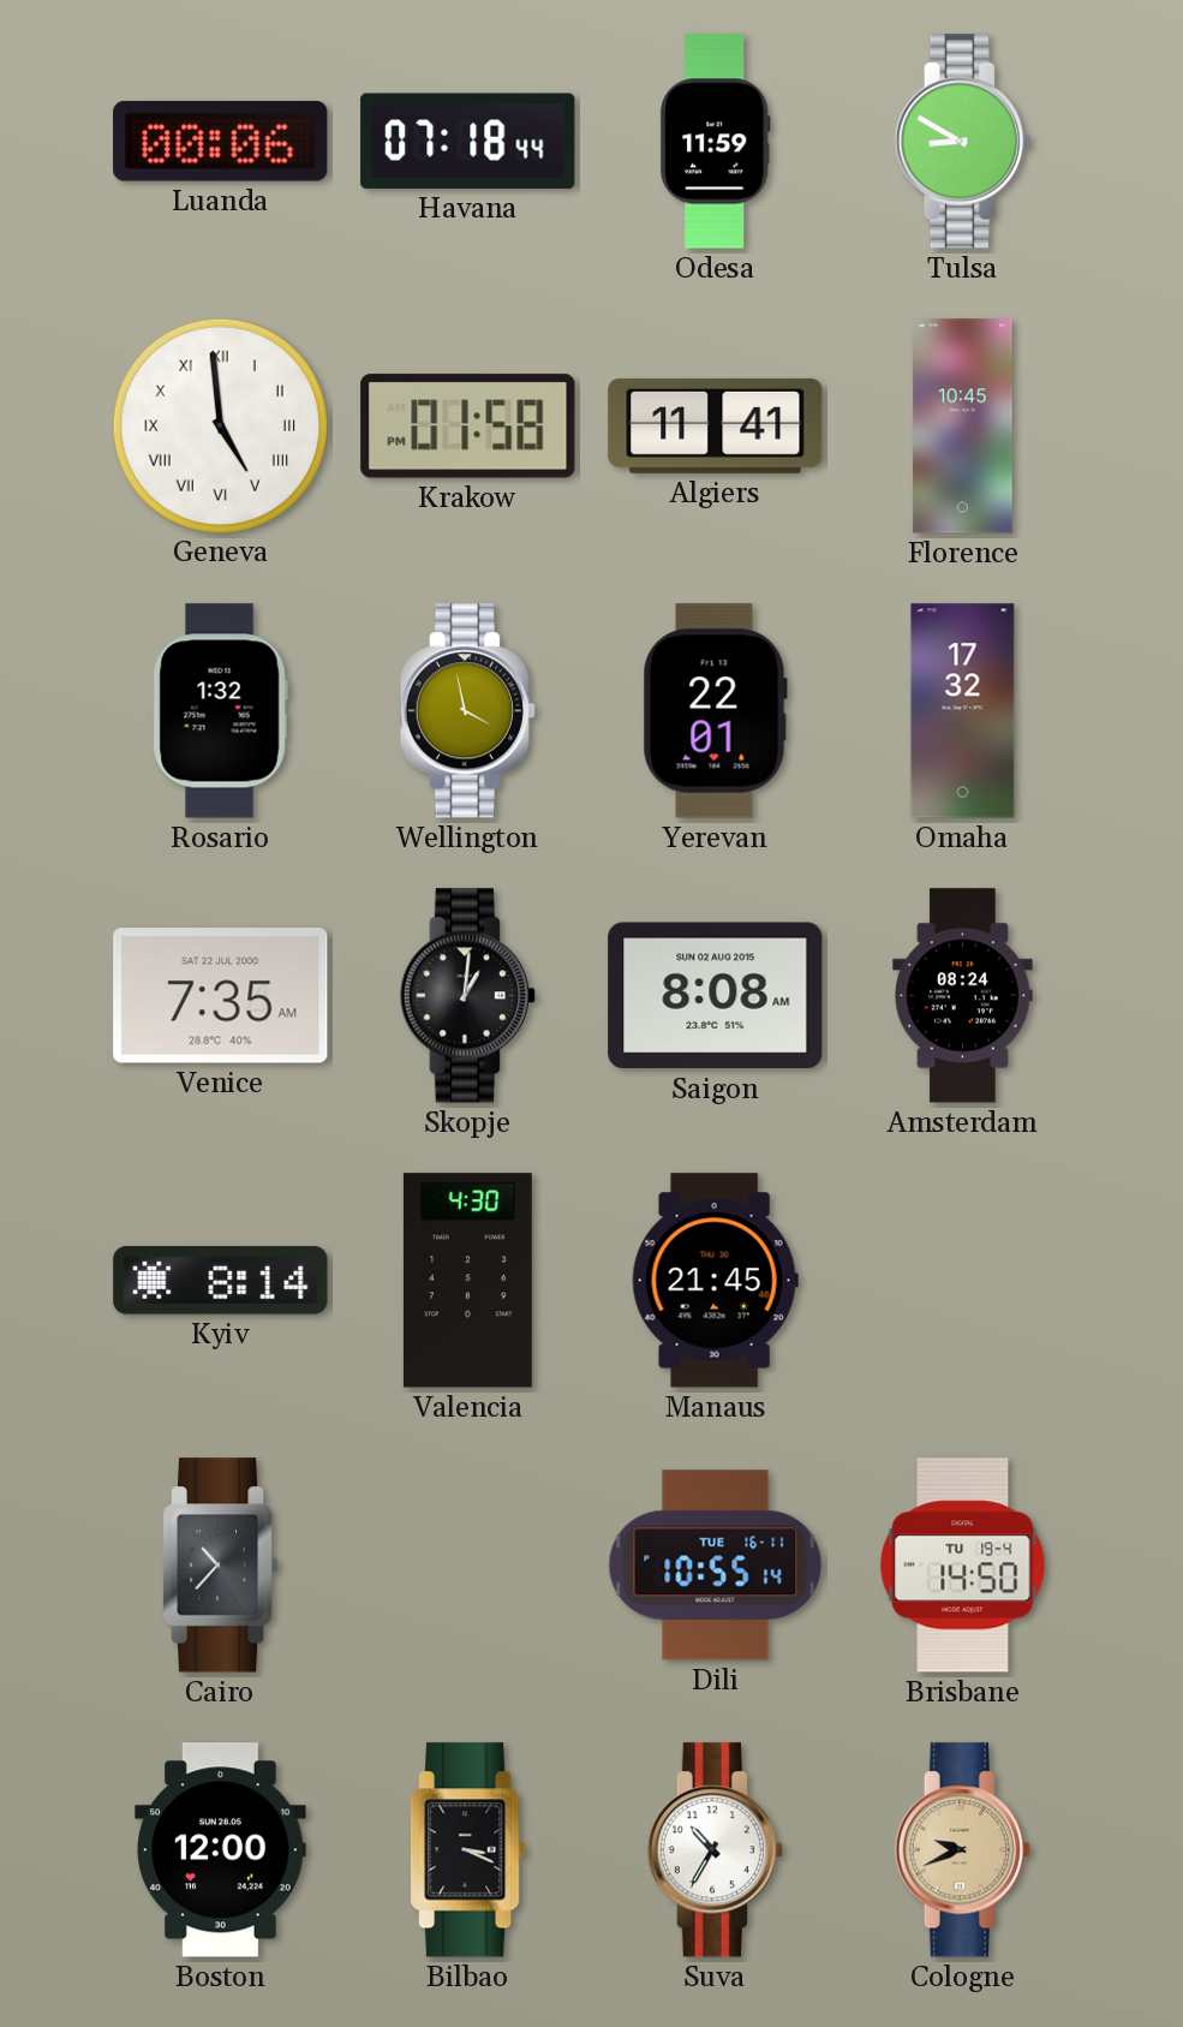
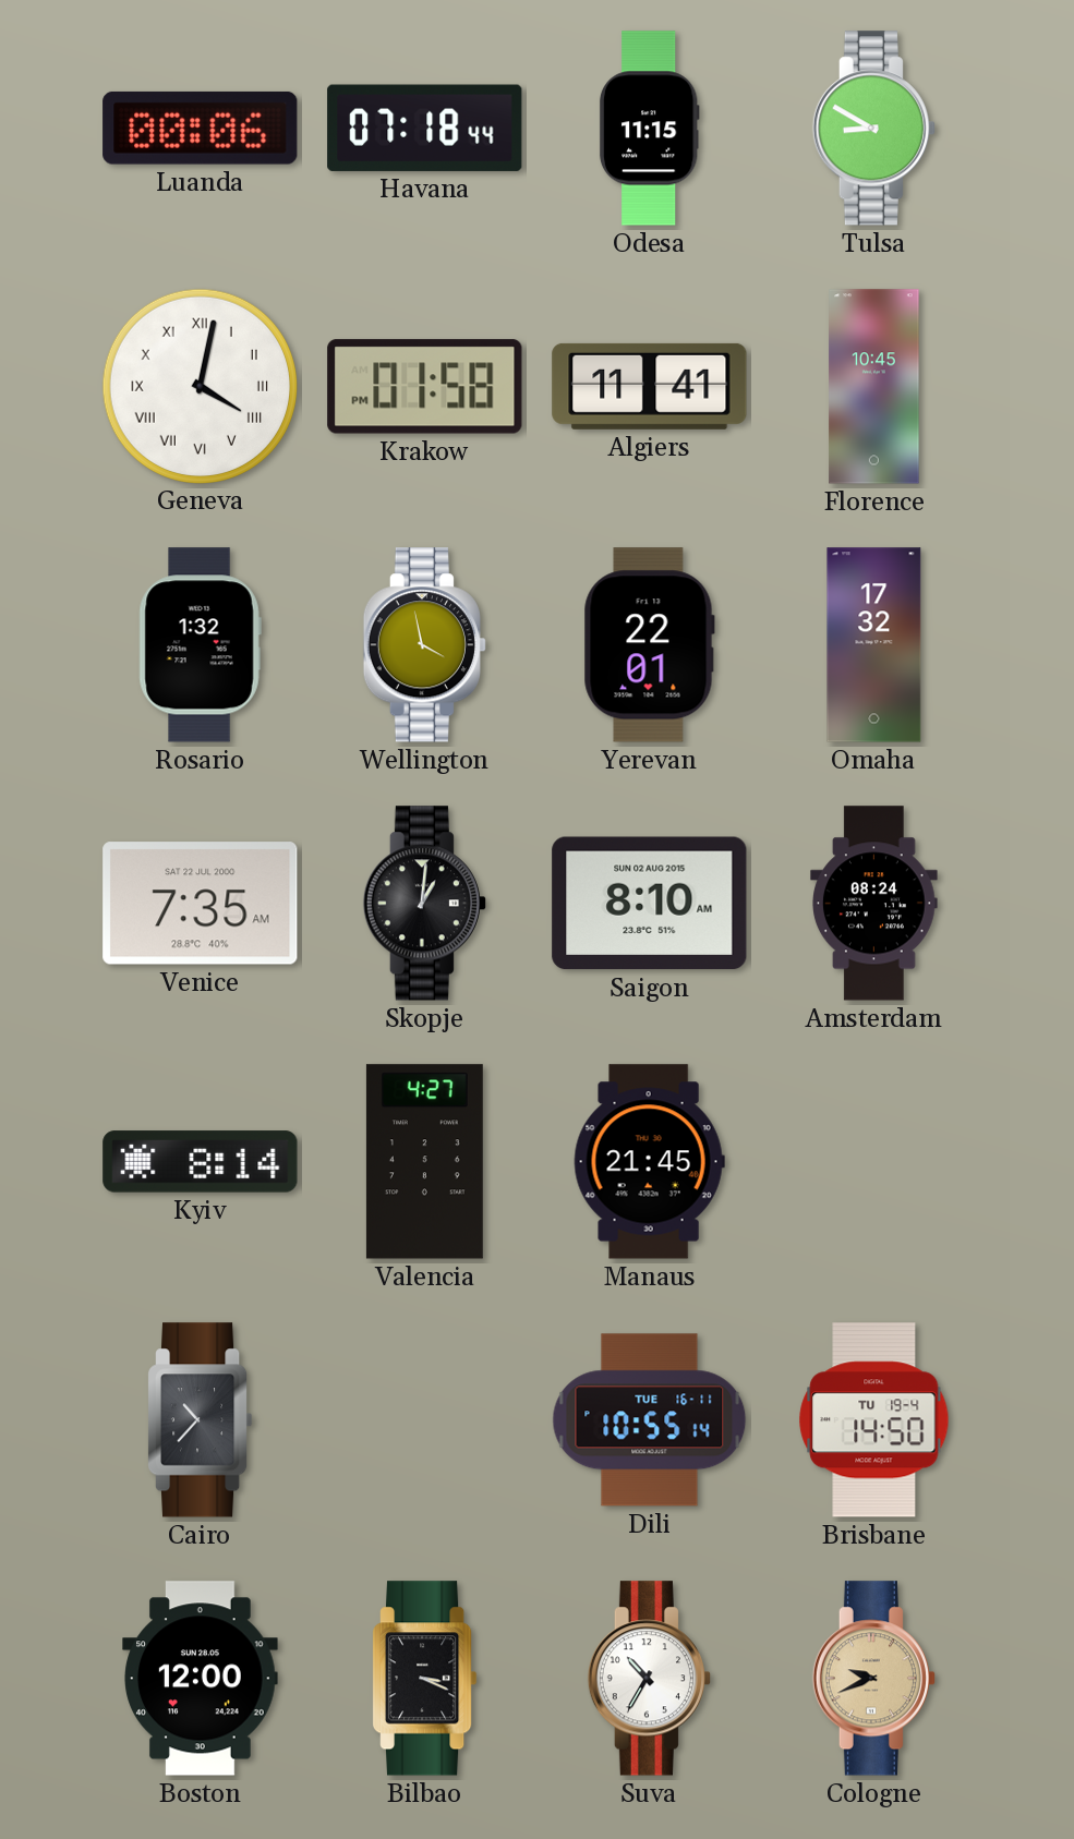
Odesa: 11:59 -> 11:15 (649, 129)
Geneva: 4:59 -> 4:02 (200, 386)
Saigon: 8:08 -> 8:10 (650, 904)
Valencia: 4:30 -> 4:27 (424, 1162)
